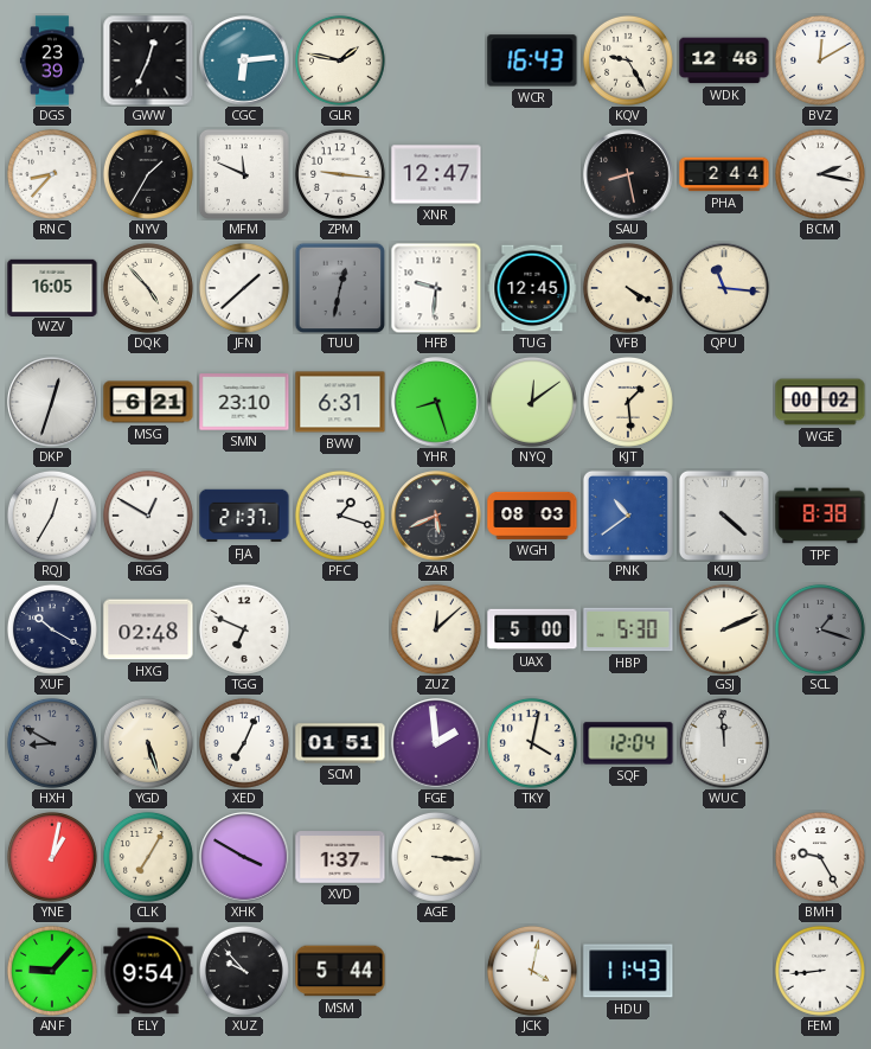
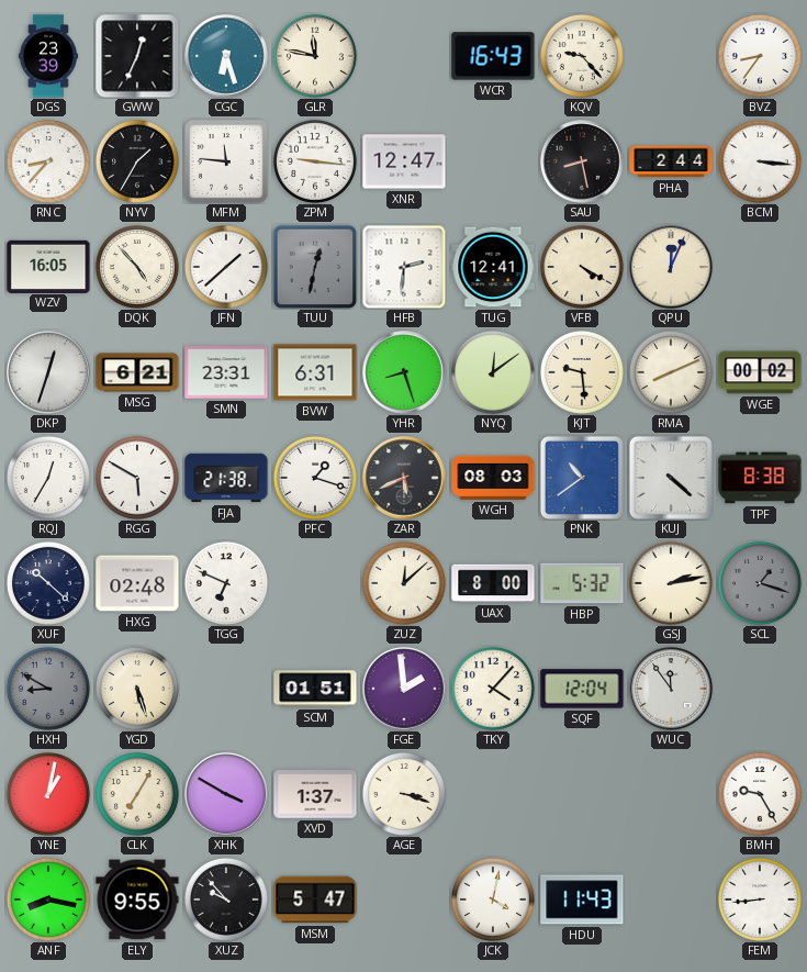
CGC: 6:14 -> 6:27 (226, 56)
GLR: 1:47 -> 11:47 (315, 56)
KQV: 9:25 -> 9:23 (582, 56)
WDK: 12:46 -> none (724, 60)
BVZ: 12:10 -> 8:36 (760, 56)
MFM: 11:49 -> 11:46 (226, 161)
BCM: 2:17 -> 3:16 (760, 161)
HFB: 9:31 -> 2:31 (404, 267)
TUG: 12:45 -> 12:41 (493, 267)
QPU: 11:16 -> 12:04 (671, 267)
SMN: 23:10 -> 23:31 (226, 372)
KJT: 1:29 -> 9:29 (582, 372)
RMA: none -> 8:11 (671, 372)
RGG: 12:50 -> 5:50 (137, 478)
FJA: 21:37 -> 21:38 (226, 478)
XUF: 10:20 -> 10:22 (48, 583)
UAX: 5:00 -> 8:00 (493, 583)
HBP: 5:30 -> 5:32 (582, 583)
GSJ: 2:11 -> 2:13 (671, 583)
XED: 7:04 -> none (244, 743)
TKY: 4:02 -> 4:07 (493, 689)
WUC: 11:59 -> 11:54 (671, 689)
AGE: 3:16 -> 3:18 (404, 794)
ANF: 9:07 -> 8:17 (48, 900)
ELY: 9:54 -> 9:55 (137, 900)
MSM: 5:44 -> 5:47 (315, 900)
